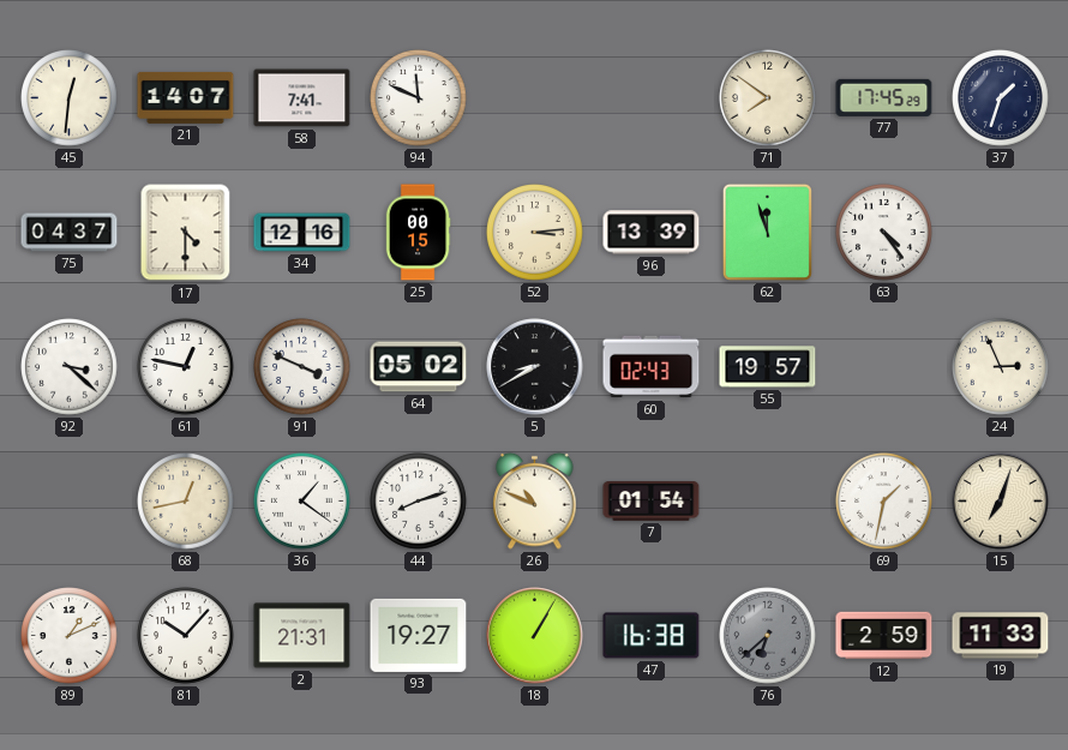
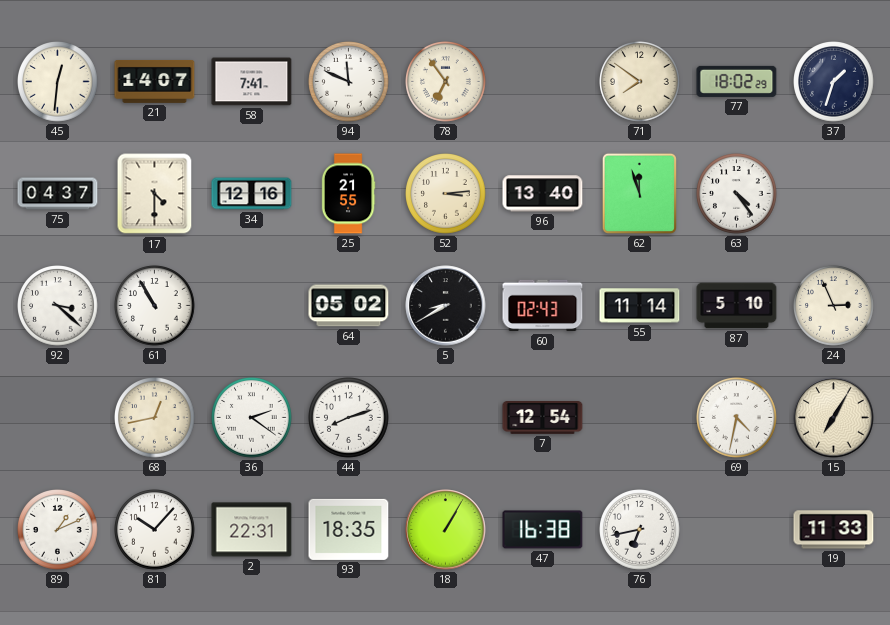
78: none -> 6:54 (446, 82)
77: 17:45 -> 18:02 (737, 81)
25: 00:15 -> 21:55 (348, 194)
96: 13:39 -> 13:40 (543, 194)
61: 12:47 -> 10:55 (155, 306)
91: 3:49 -> none (302, 367)
55: 19:57 -> 11:14 (640, 306)
87: none -> 5:10 (737, 306)
36: 1:21 -> 2:21 (252, 418)
26: 10:49 -> none (535, 500)
7: 01:54 -> 12:54 (543, 418)
69: 1:32 -> 4:32 (737, 418)
15: 7:03 -> 7:05 (834, 418)
2: 21:31 -> 22:31 (252, 530)
93: 19:27 -> 18:35 (349, 529)
76: 6:38 -> 6:43 (640, 530)
76 dial: grey -> white (640, 530)
12: 2:59 -> none (884, 636)
